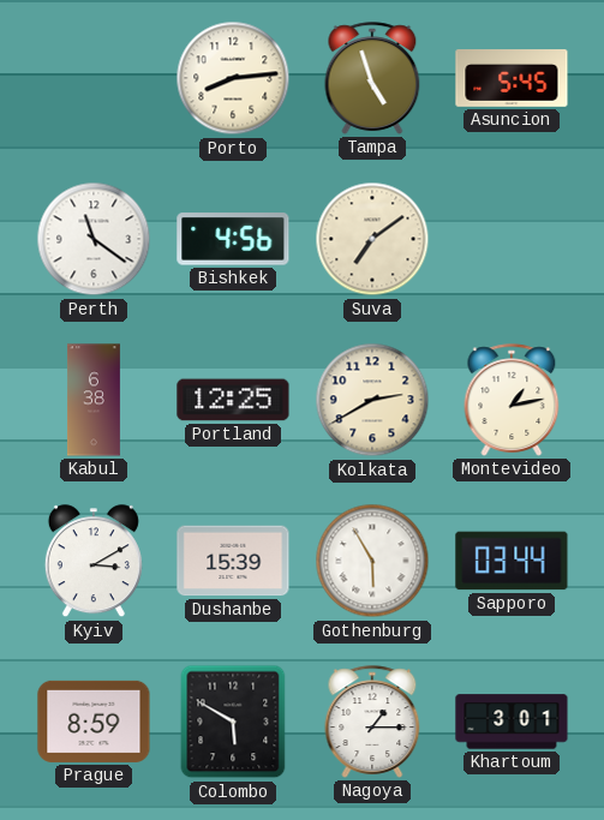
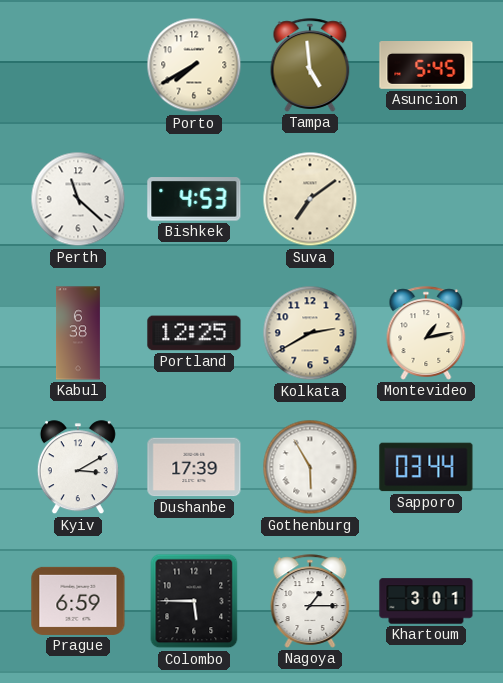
Porto: 8:14 -> 7:40 (194, 65)
Tampa: 4:57 -> 4:59 (310, 65)
Perth: 11:21 -> 11:22 (78, 199)
Bishkek: 4:56 -> 4:53 (194, 199)
Dushanbe: 15:39 -> 17:39 (194, 467)
Prague: 8:59 -> 6:59 (78, 601)
Colombo: 5:50 -> 5:45 (194, 601)
